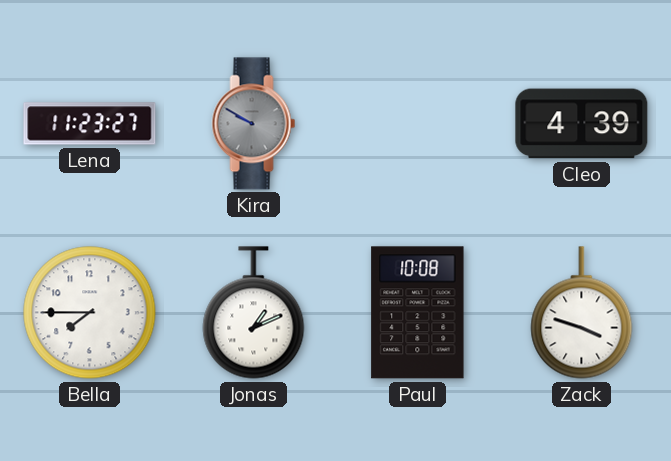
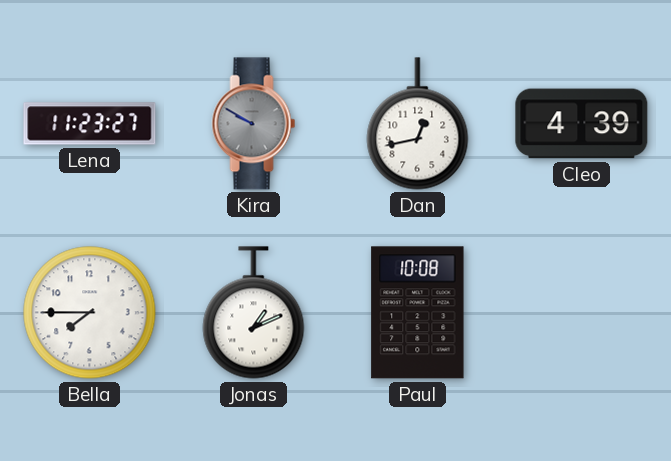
Dan: none -> 12:43 (418, 124)
Zack: 3:48 -> none (582, 313)
